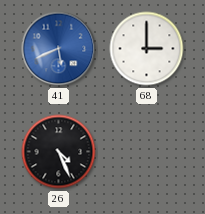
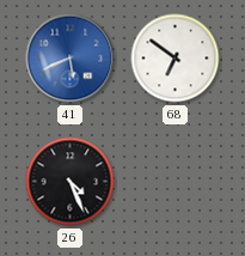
68: 3:00 -> 6:51 (176, 59)
